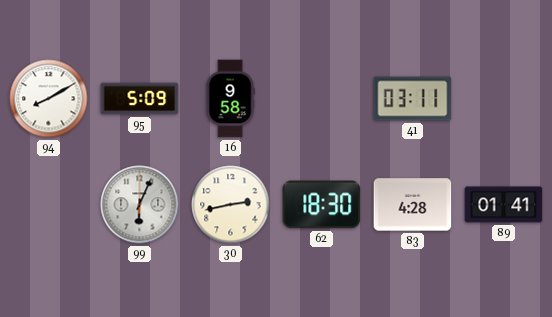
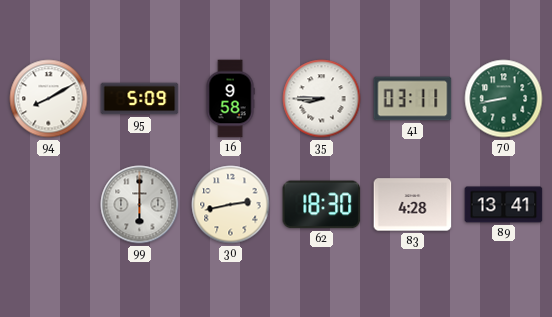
35: none -> 8:45 (322, 99)
70: none -> 8:43 (504, 99)
99: 6:04 -> 6:00 (140, 205)
89: 01:41 -> 13:41 (504, 205)
